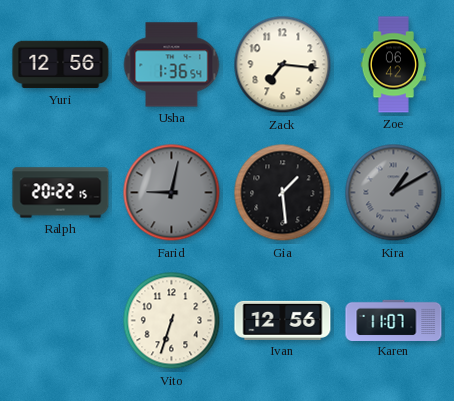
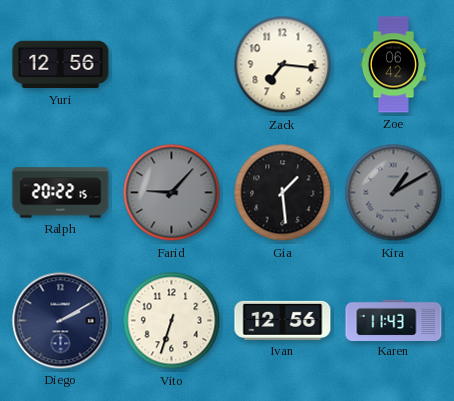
Usha: 1:36 -> none (172, 65)
Farid: 9:02 -> 9:07 (172, 193)
Diego: none -> 2:10 (61, 321)
Karen: 11:07 -> 11:43 (394, 320)
